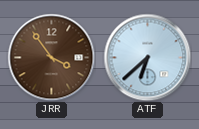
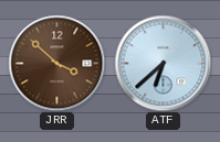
JRR: 3:54 -> 3:52 (56, 63)
